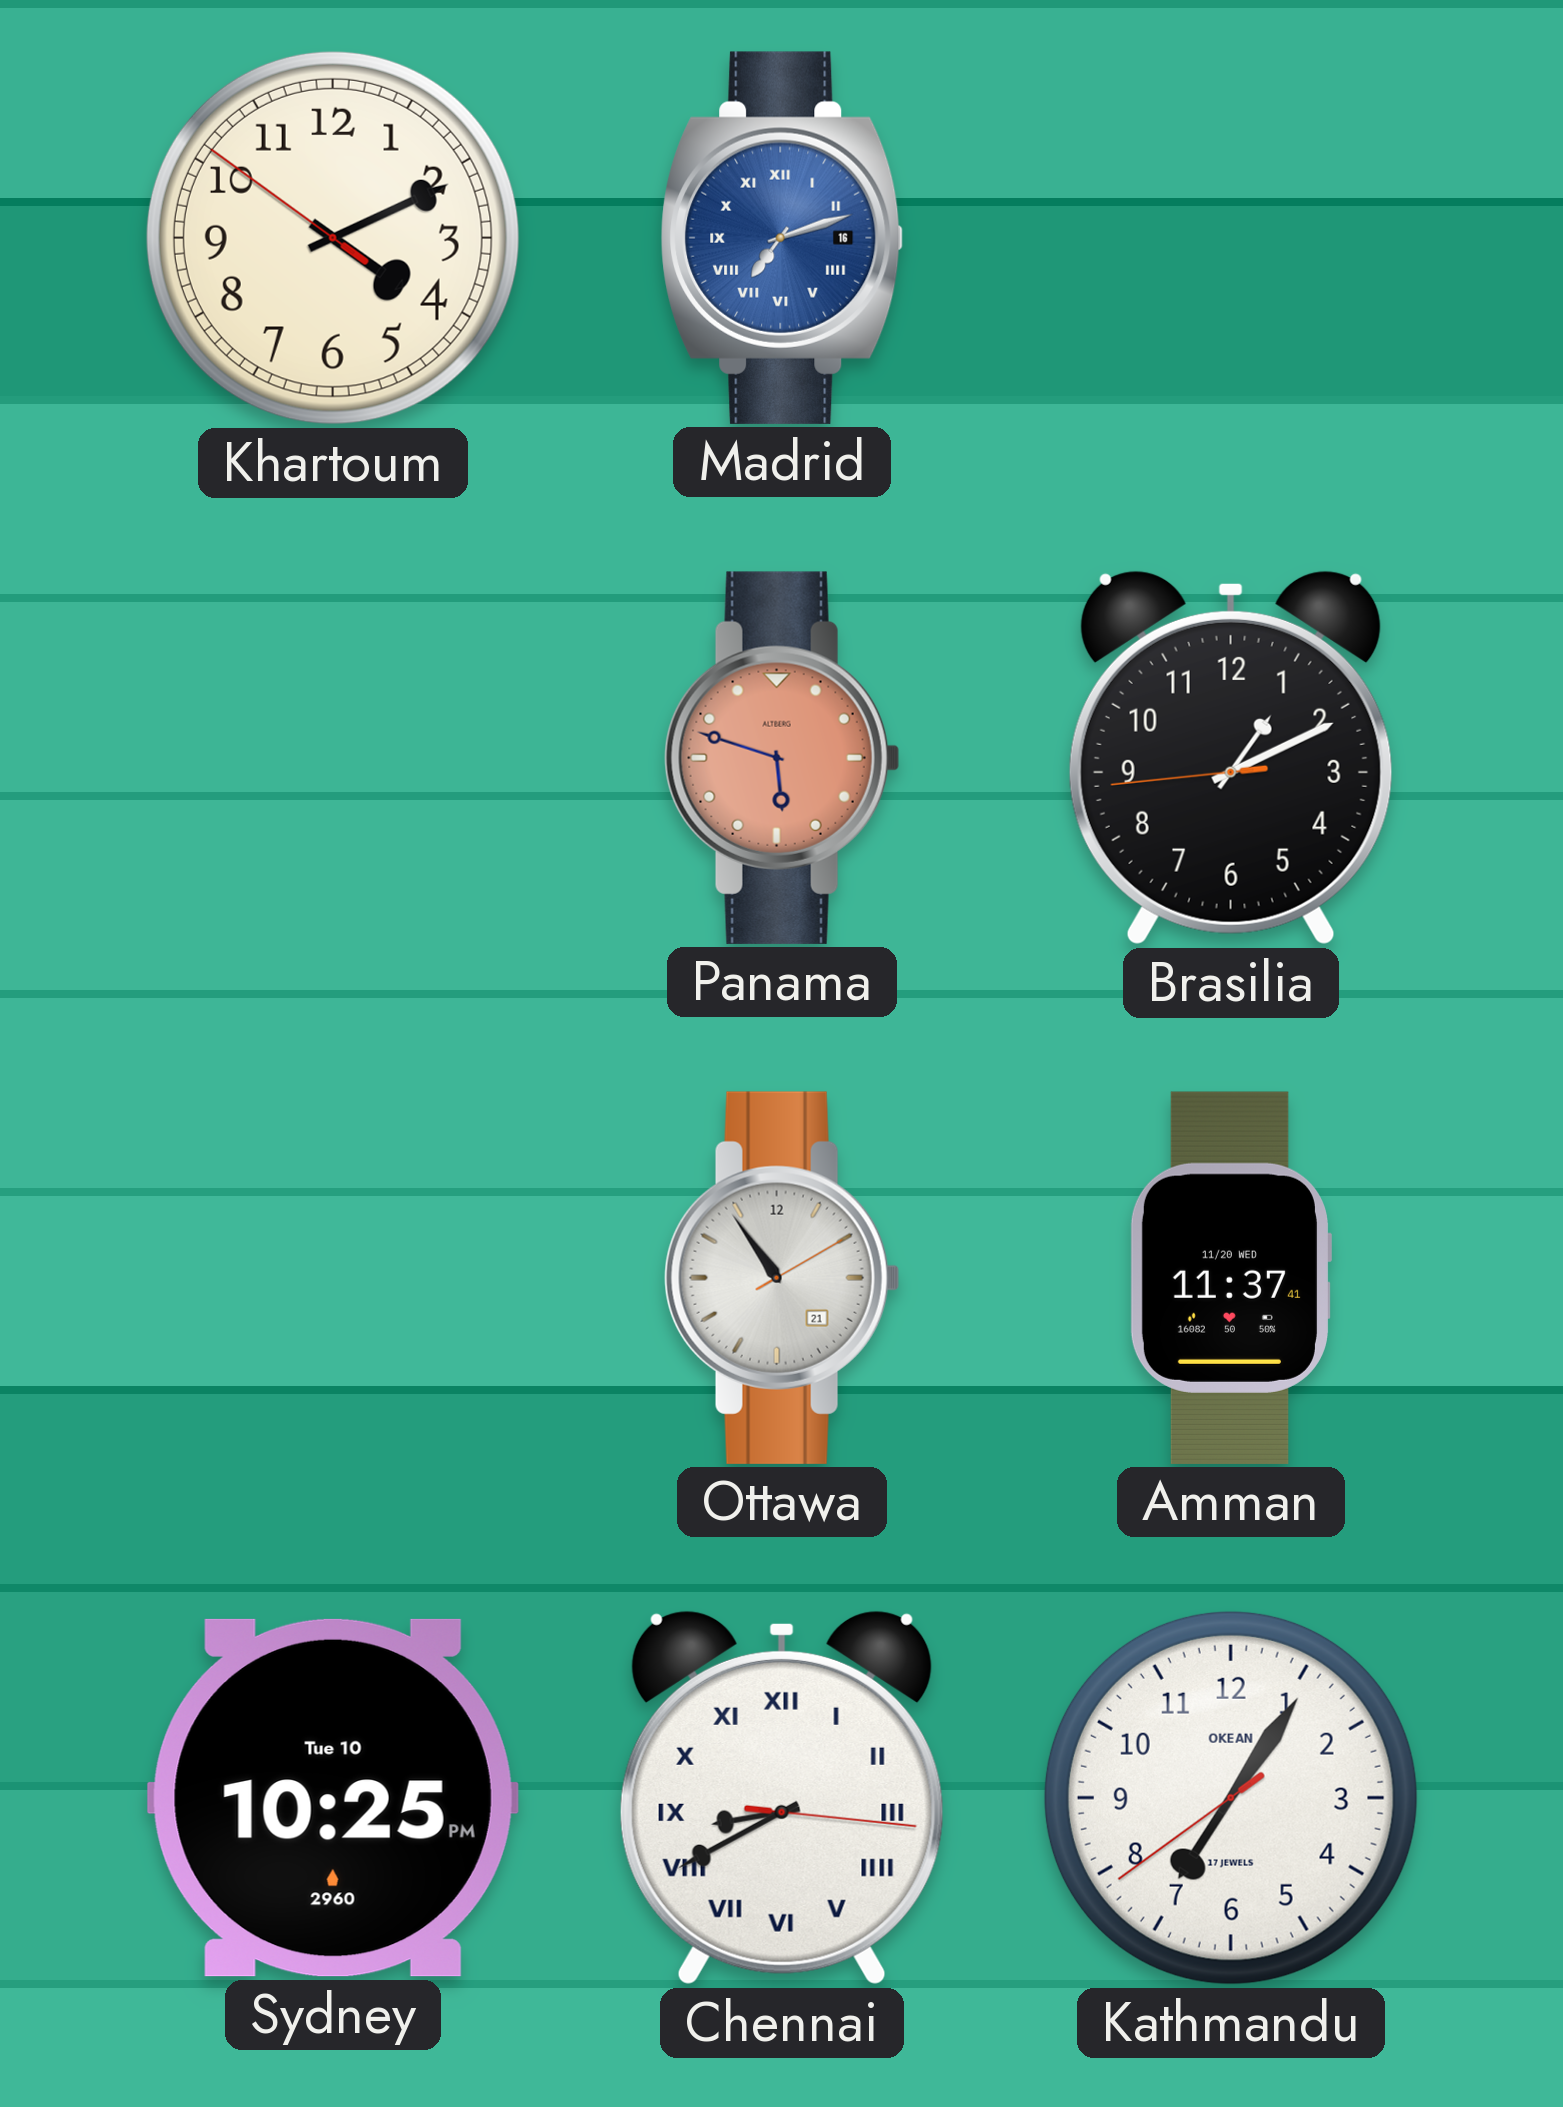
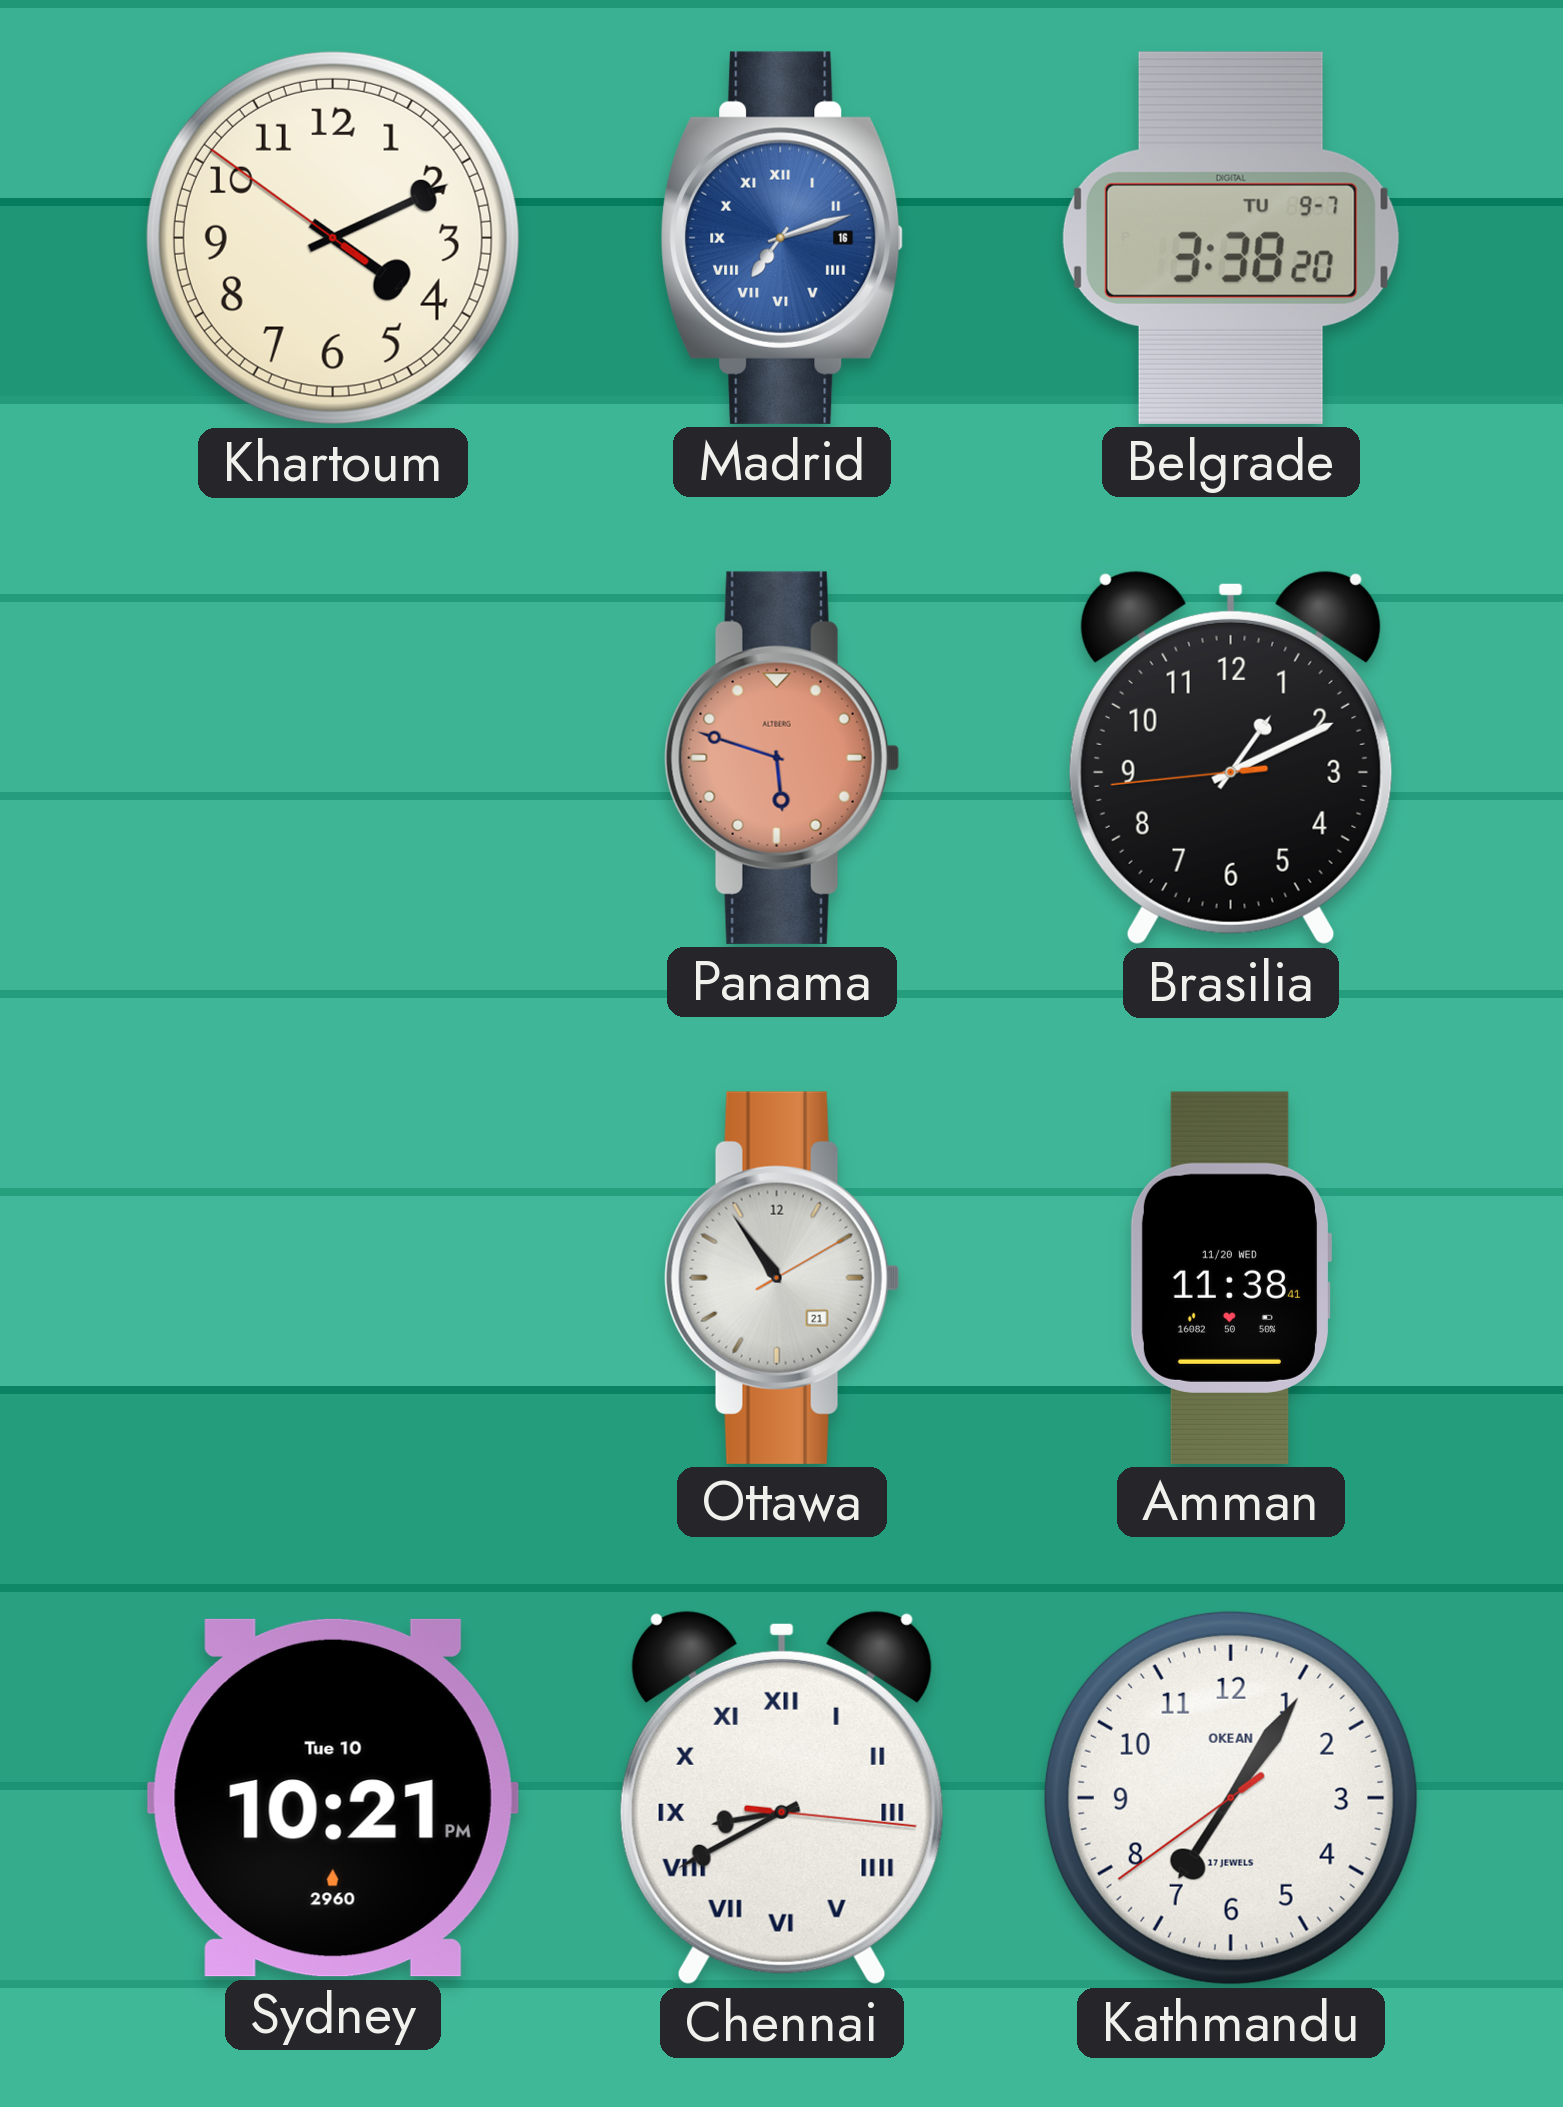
Belgrade: none -> 3:38 (1231, 238)
Amman: 11:37 -> 11:38 (1230, 1278)
Sydney: 10:25 -> 10:21 (333, 1798)
